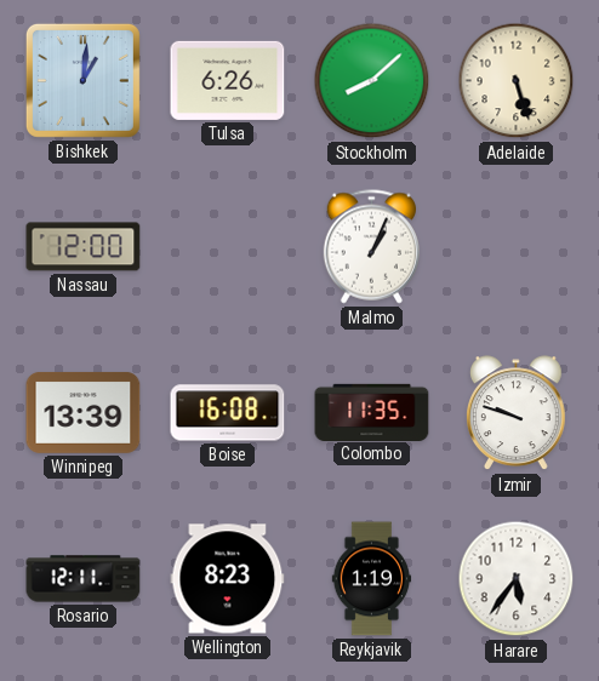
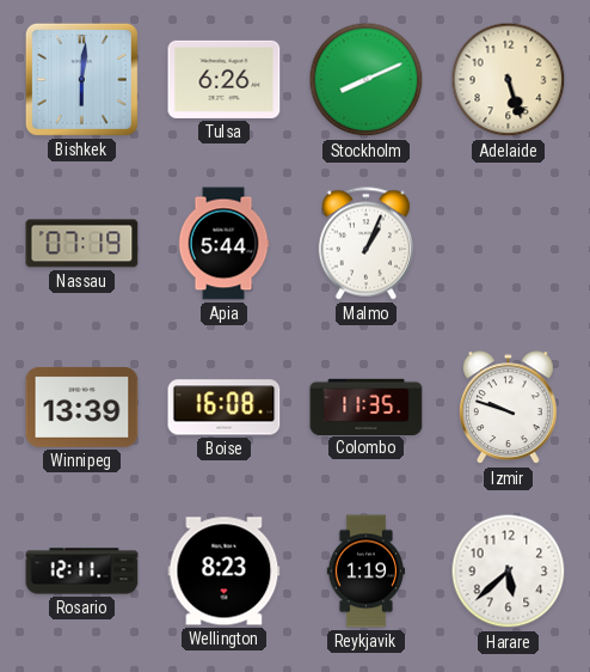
Bishkek: 1:01 -> 6:01 (81, 79)
Stockholm: 8:08 -> 8:11 (367, 80)
Nassau: 12:00 -> 07:19 (82, 244)
Apia: none -> 5:44 (223, 244)
Harare: 5:36 -> 5:38 (509, 572)
